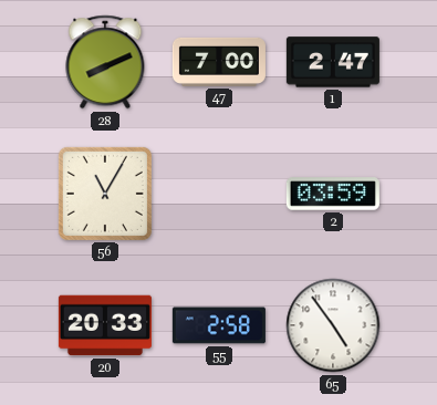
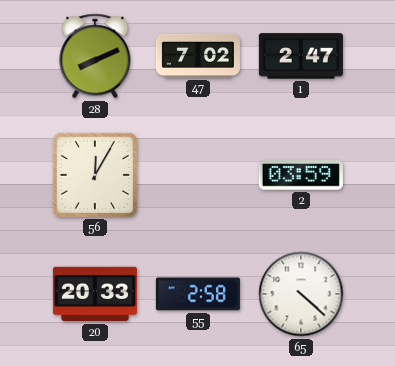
47: 7:00 -> 7:02 (198, 56)
56: 11:05 -> 12:05 (95, 175)
65: 4:54 -> 4:22 (301, 294)
